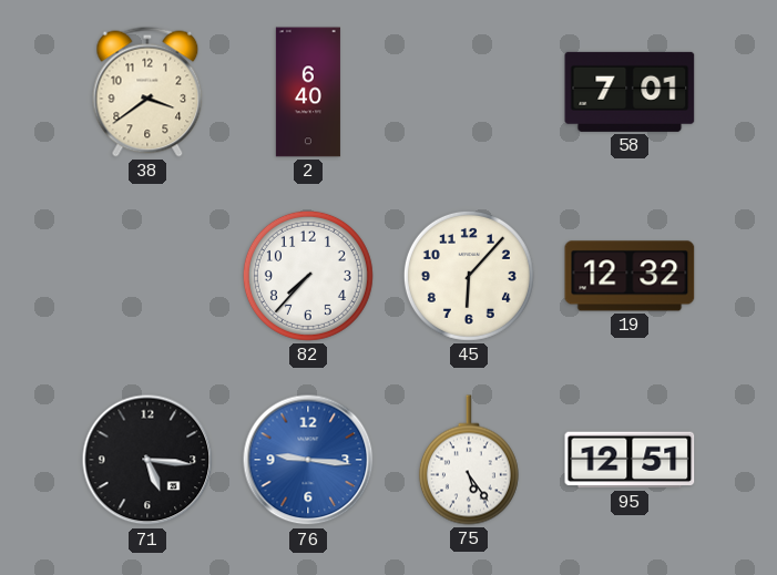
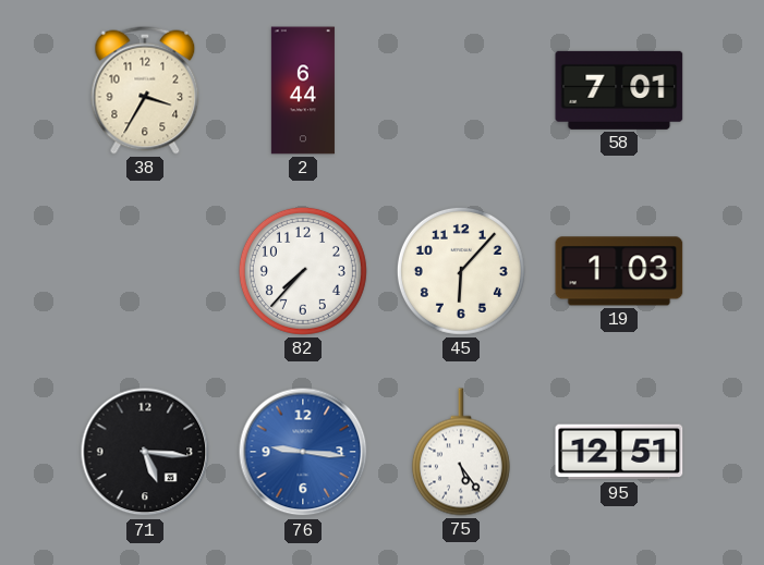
38: 3:39 -> 3:35 (145, 90)
2: 6:40 -> 6:44 (303, 90)
19: 12:32 -> 1:03 (619, 271)
